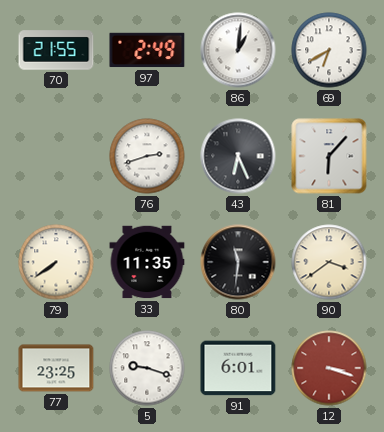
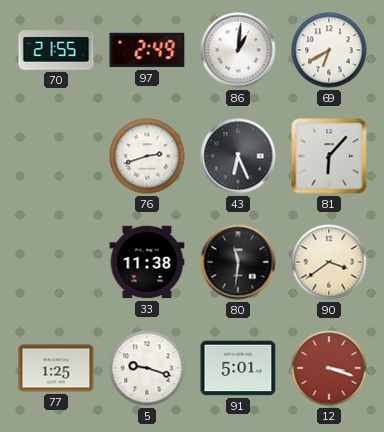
79: 7:39 -> none (56, 262)
33: 11:35 -> 11:38 (147, 262)
77: 23:25 -> 1:25 (56, 368)
91: 6:01 -> 5:01 (238, 368)
